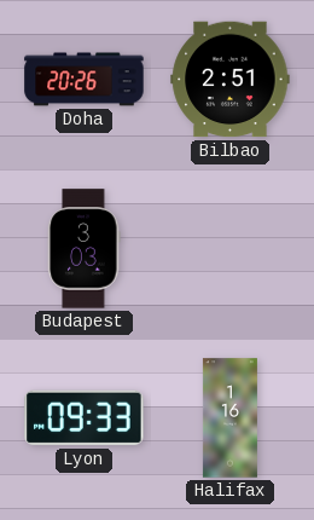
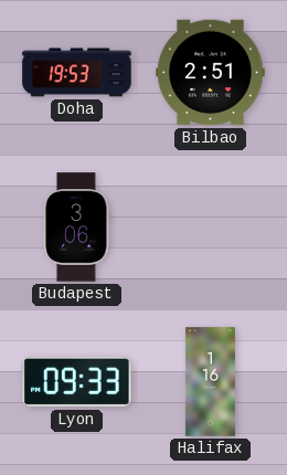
Doha: 20:26 -> 19:53 (77, 73)
Budapest: 3:03 -> 3:06 (76, 228)
